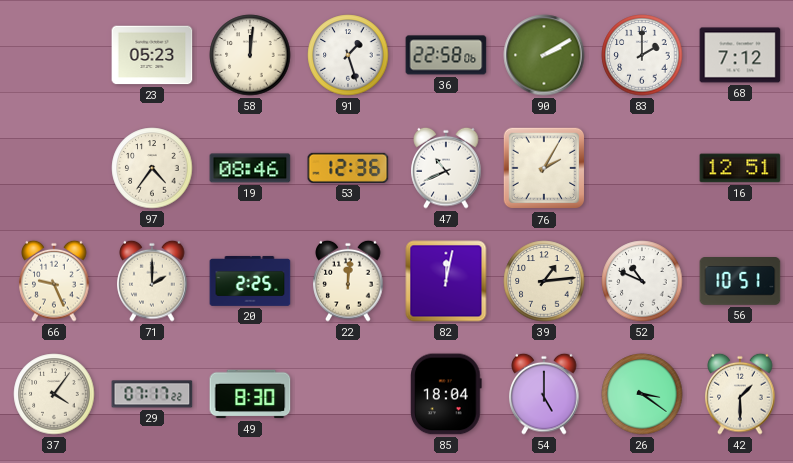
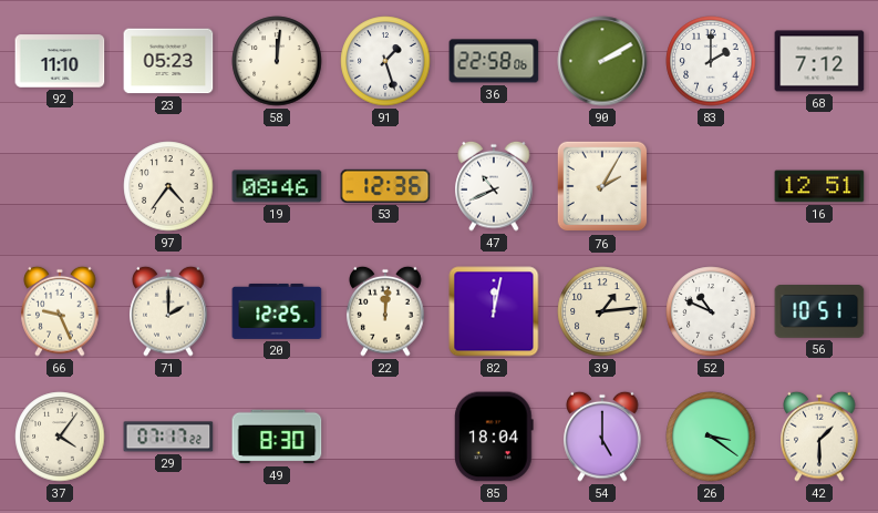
92: none -> 11:10 (60, 61)
20: 2:25 -> 12:25 (277, 311)
